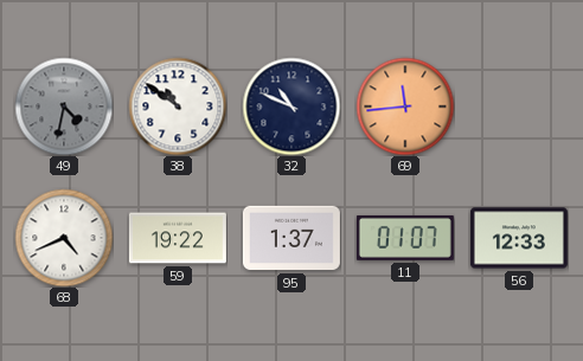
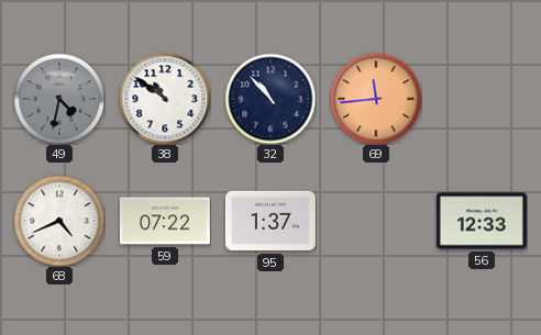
32: 10:49 -> 10:53 (270, 99)
59: 19:22 -> 07:22 (165, 221)
11: 01:07 -> none (405, 238)
